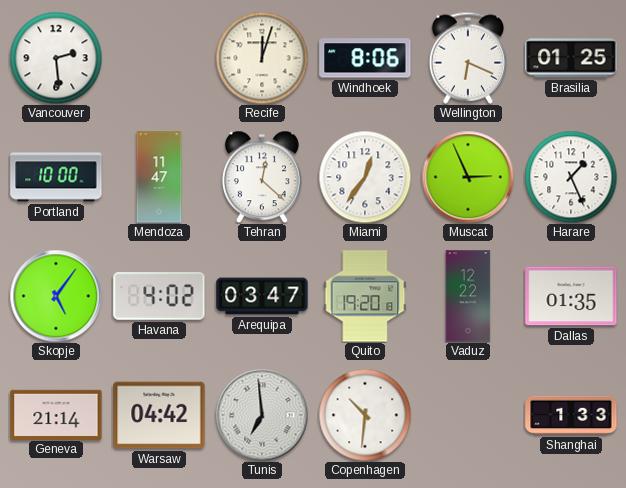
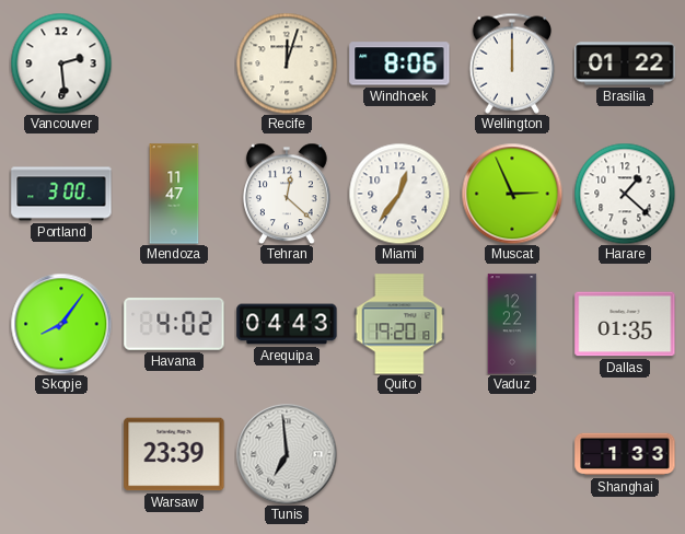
Wellington: 6:19 -> 12:00 (512, 63)
Brasilia: 01:25 -> 01:22 (625, 63)
Portland: 10:00 -> 3:00 (61, 194)
Harare: 1:26 -> 1:22 (625, 194)
Skopje: 5:06 -> 8:06 (61, 324)
Arequipa: 03:47 -> 04:43 (287, 324)
Geneva: 21:14 -> none (56, 414)
Warsaw: 04:42 -> 23:39 (174, 454)
Copenhagen: 10:31 -> none (365, 415)
